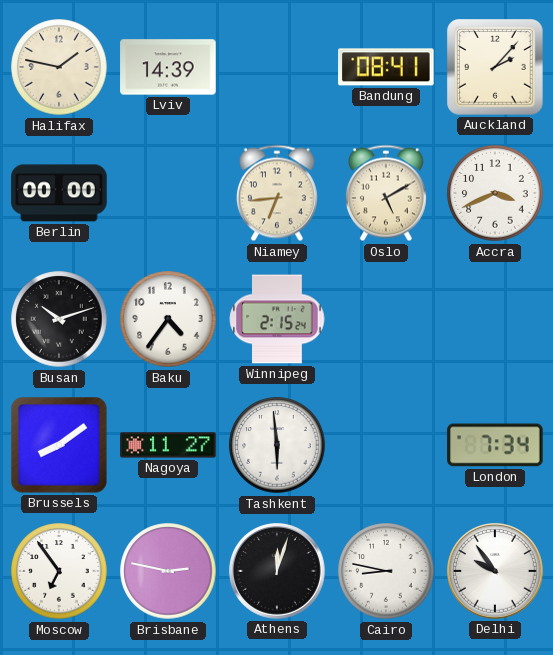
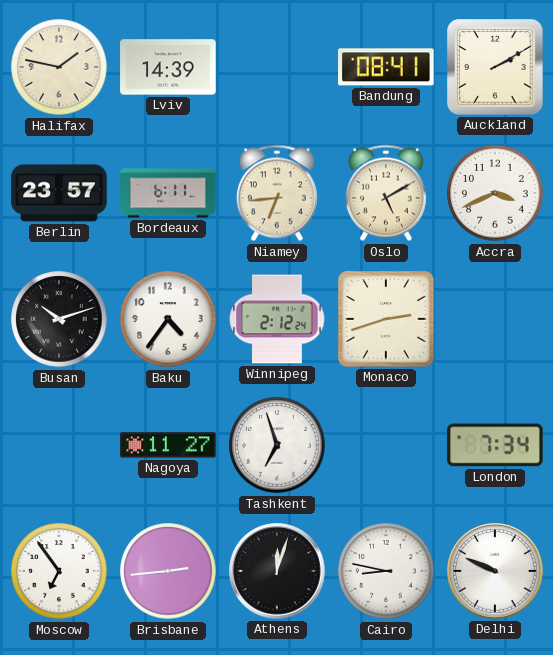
Auckland: 2:07 -> 2:10 (495, 67)
Berlin: 00:00 -> 23:57 (59, 193)
Bordeaux: none -> 6:11 (168, 193)
Winnipeg: 2:15 -> 2:12 (277, 319)
Monaco: none -> 2:42 (386, 319)
Brussels: 8:09 -> none (59, 445)
Tashkent: 5:59 -> 6:57 (277, 445)
Brisbane: 2:47 -> 2:44 (168, 571)
Delhi: 9:54 -> 9:49 (495, 572)
